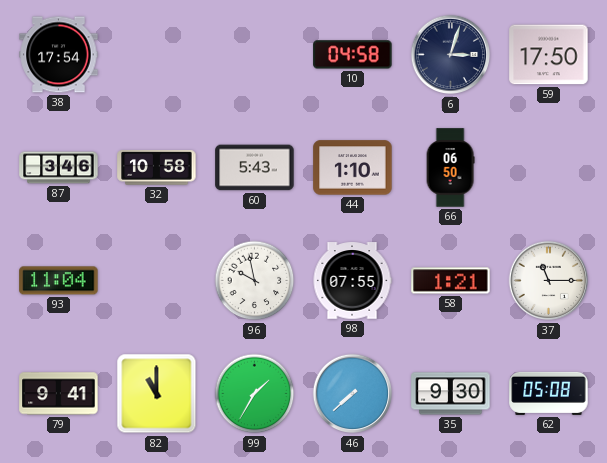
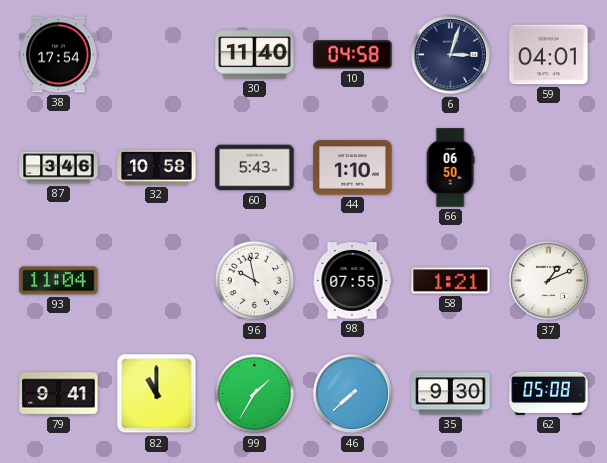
30: none -> 11:40 (255, 55)
59: 17:50 -> 04:01 (549, 55)
37: 11:15 -> 1:11 (549, 281)
